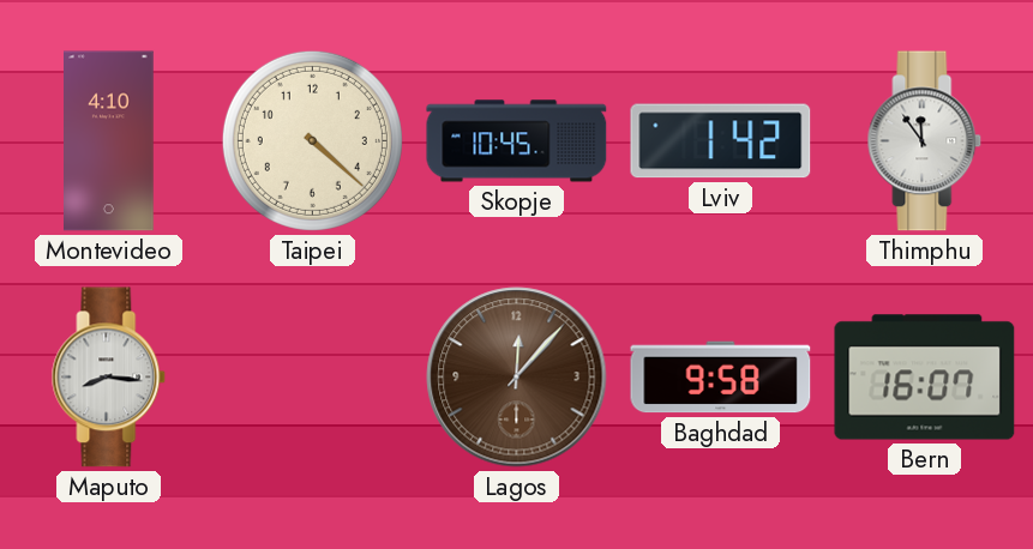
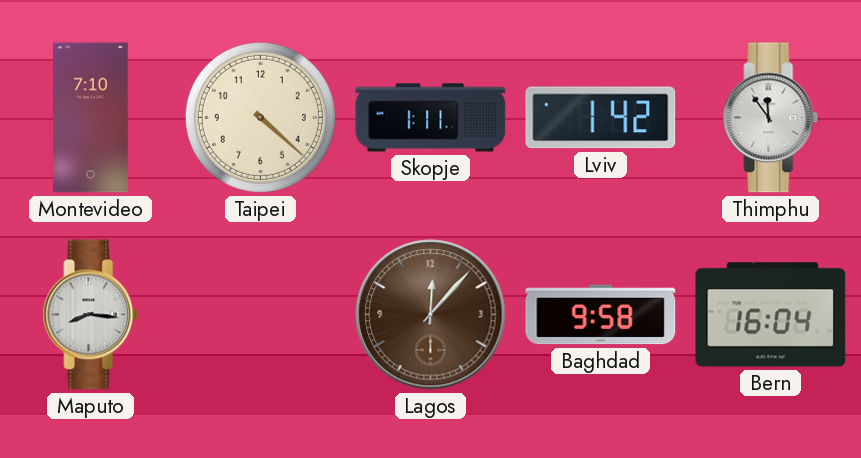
Montevideo: 4:10 -> 7:10 (91, 118)
Skopje: 10:45 -> 1:11 (431, 118)
Bern: 16:07 -> 16:04 (771, 315)
